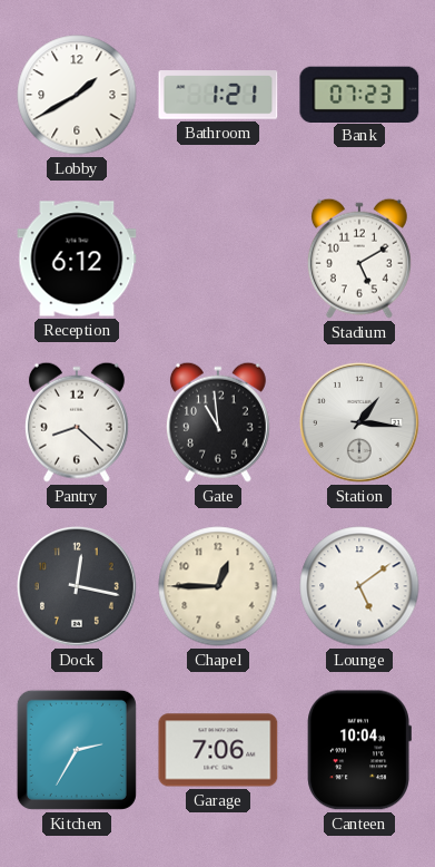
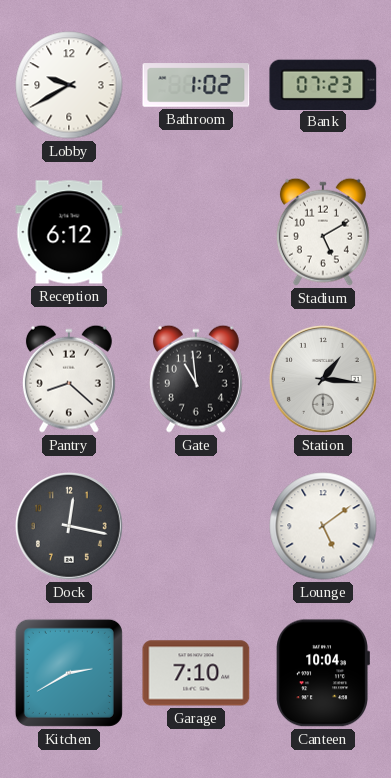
Lobby: 1:40 -> 9:40 (69, 85)
Bathroom: 1:21 -> 1:02 (196, 85)
Chapel: 12:45 -> none (218, 586)
Kitchen: 2:35 -> 2:40 (69, 673)
Garage: 7:06 -> 7:10 (196, 673)
